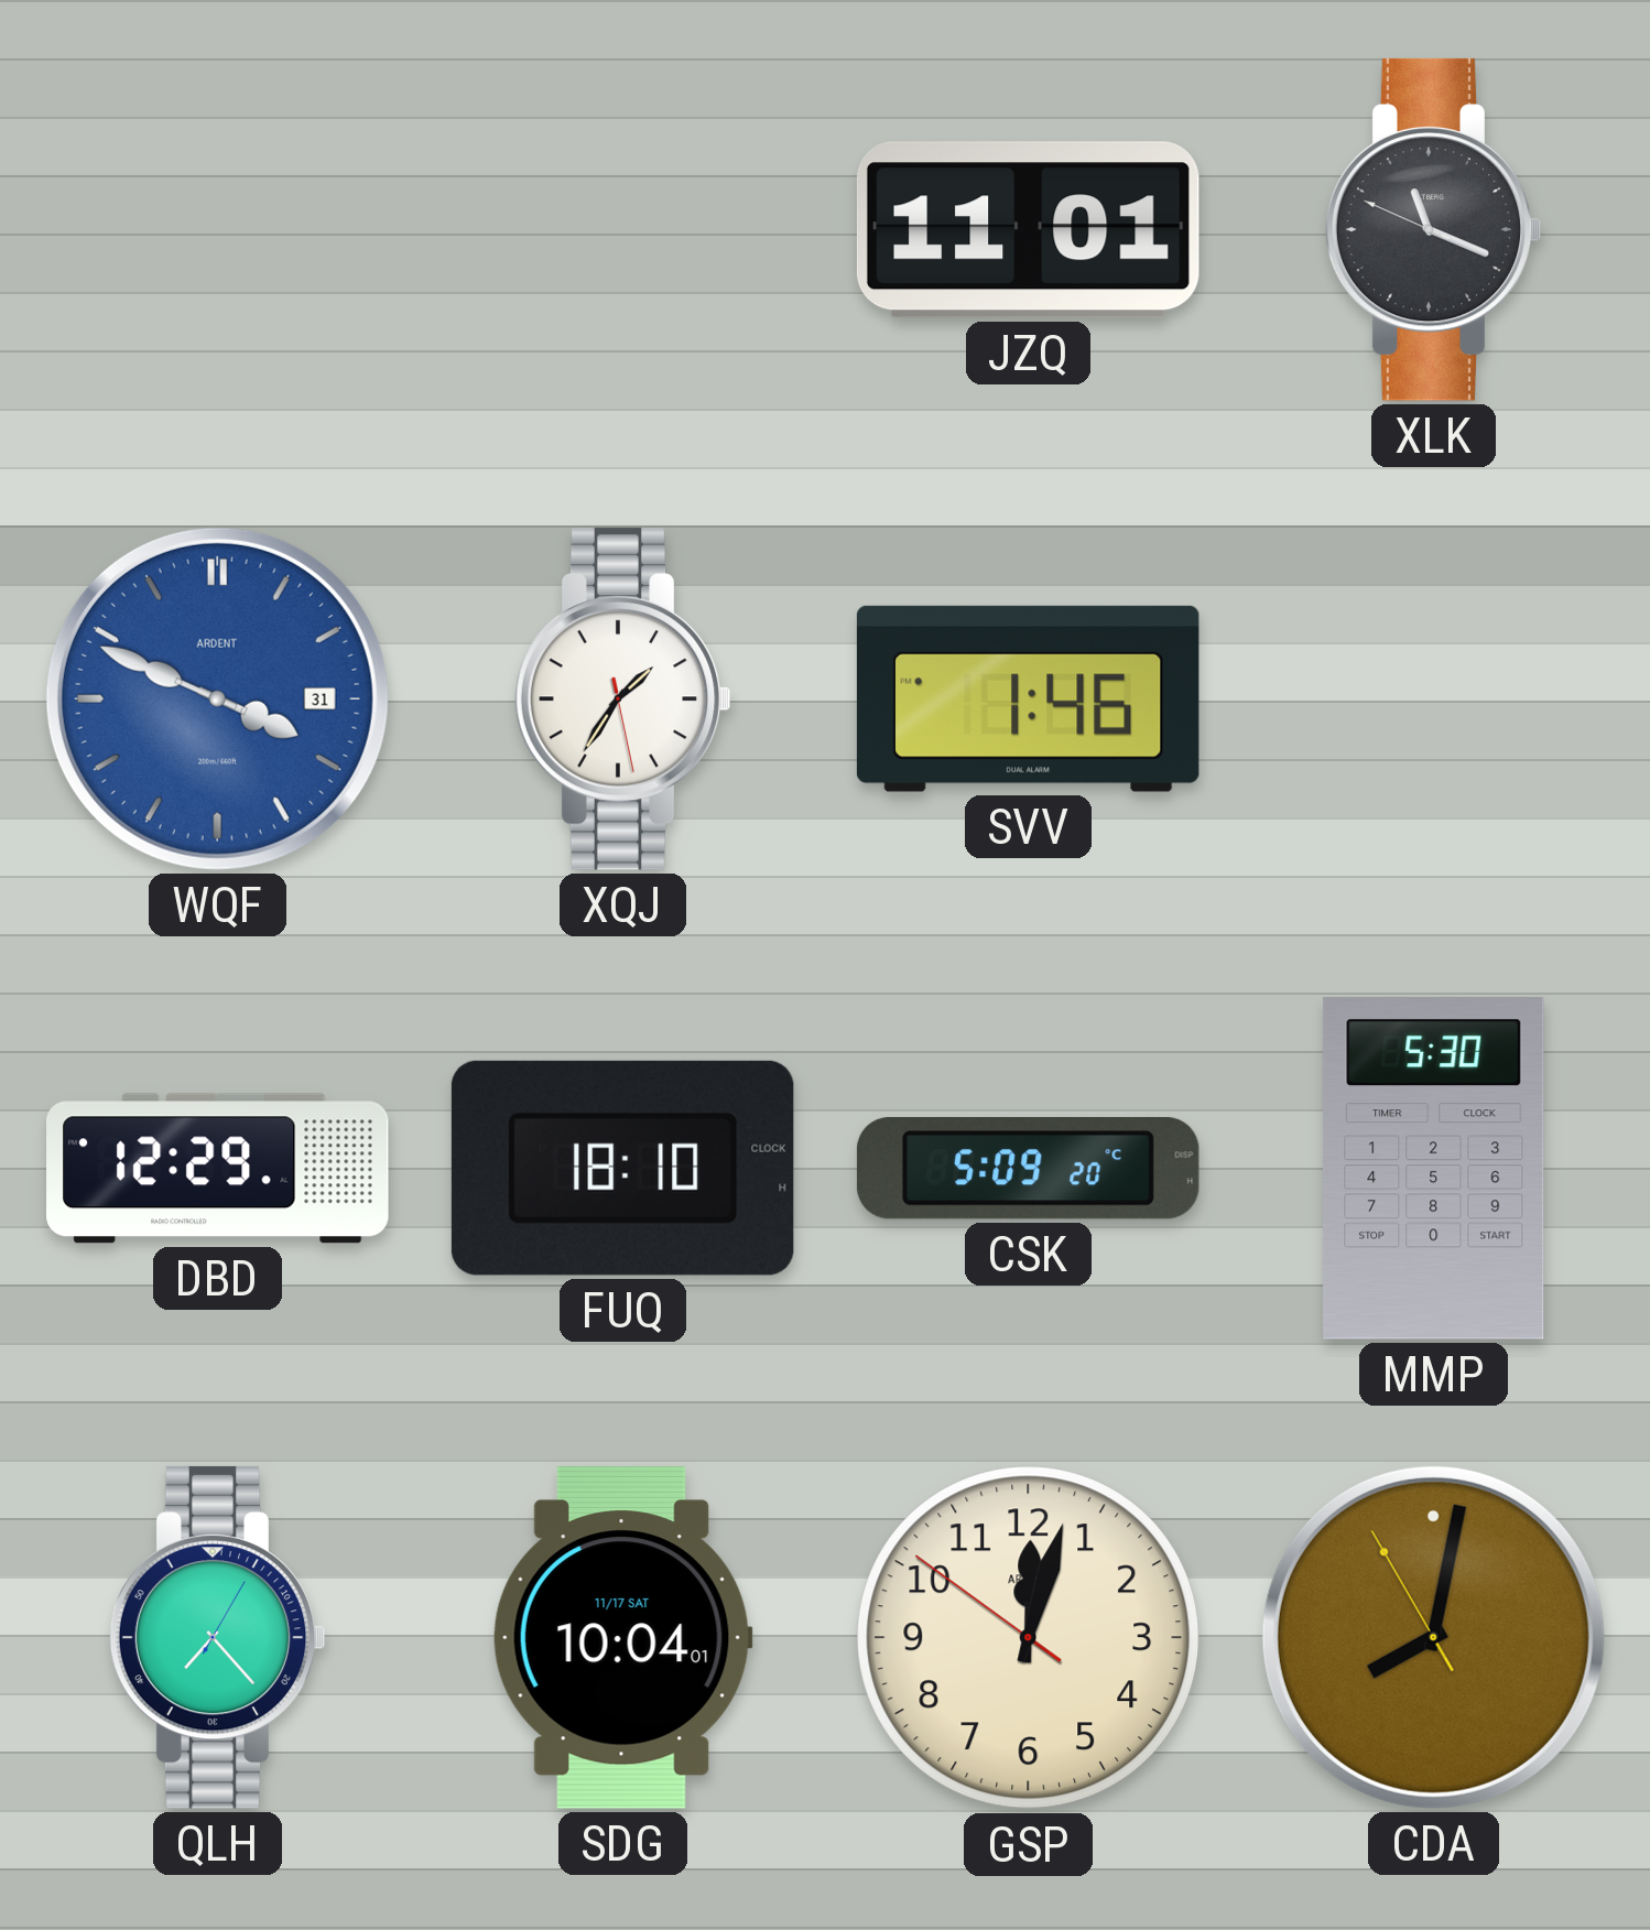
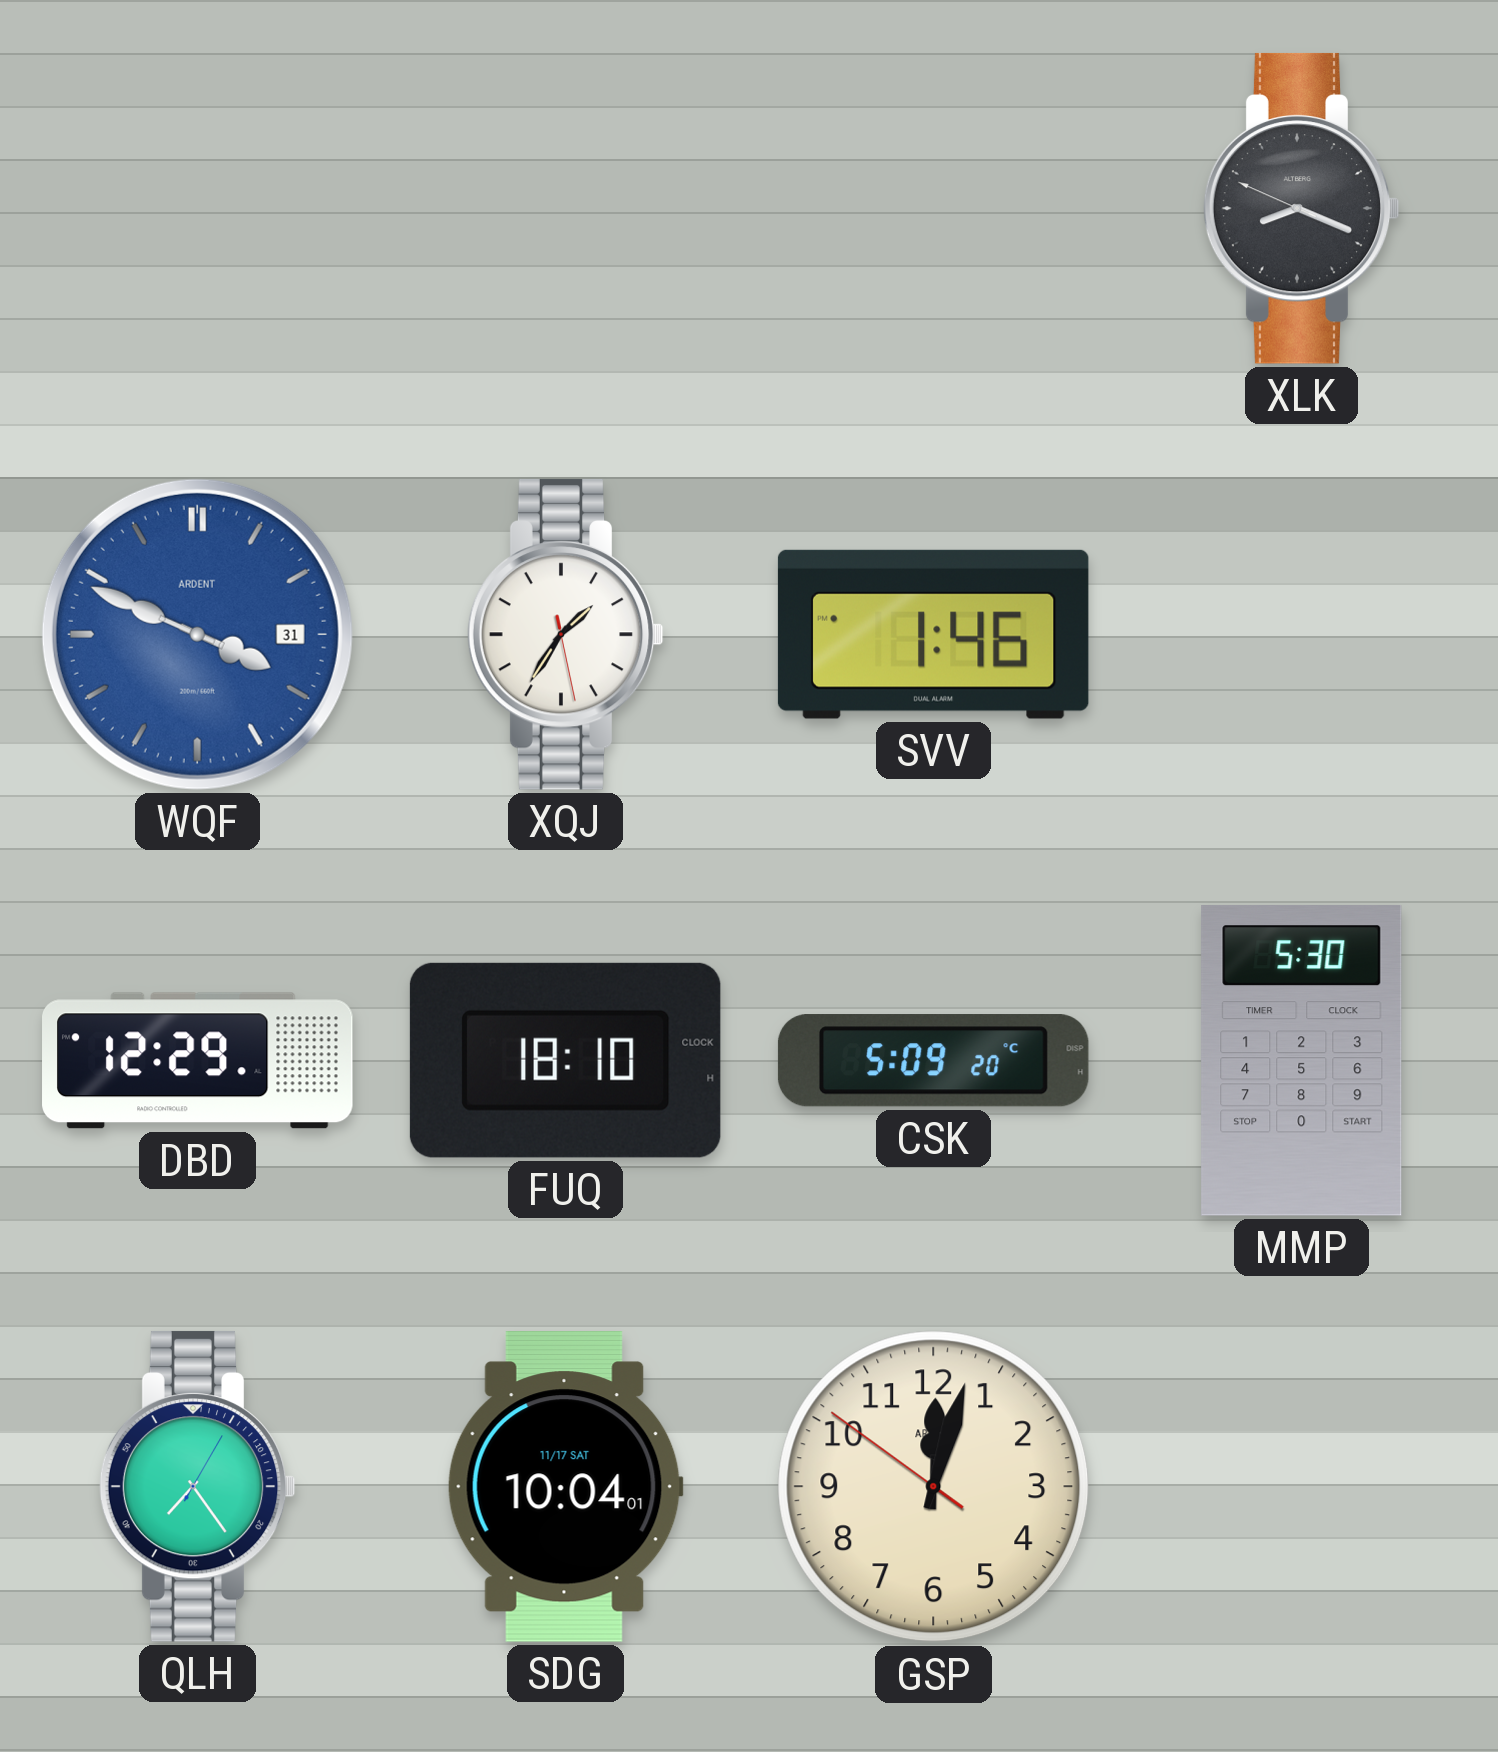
JZQ: 11:01 -> none (1028, 230)
XLK: 11:18 -> 8:18 (1301, 208)
QLH: 7:23 -> 7:24 (197, 1486)
CDA: 8:01 -> none (1433, 1637)
